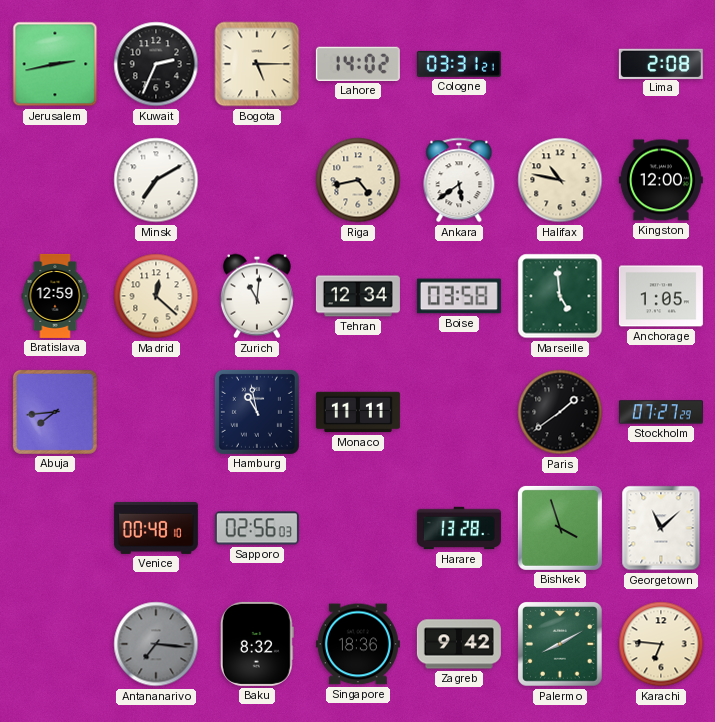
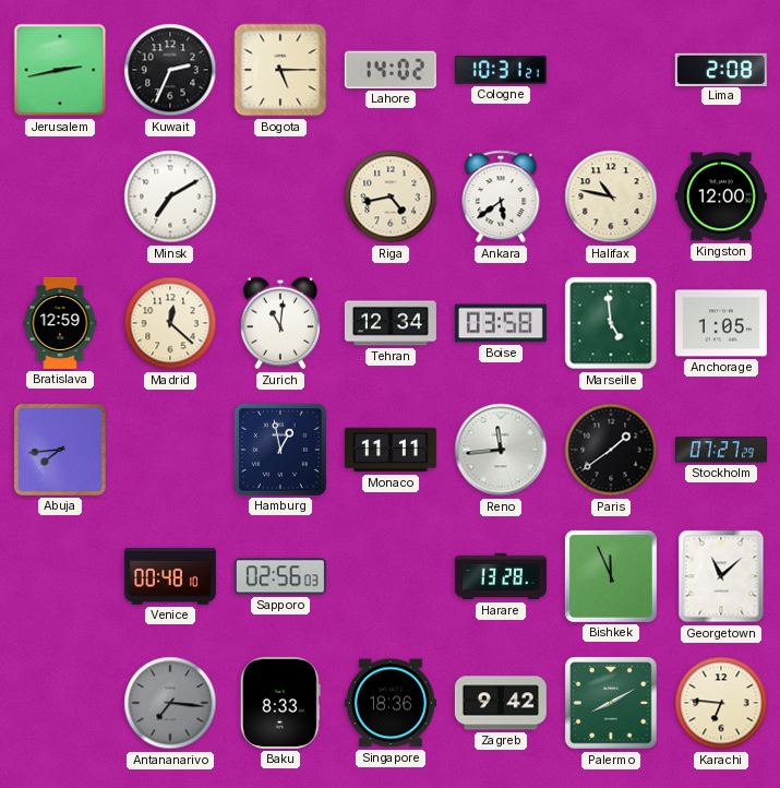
Cologne: 03:31 -> 10:31 (501, 70)
Hamburg: 10:58 -> 12:58 (280, 450)
Reno: none -> 11:44 (501, 450)
Bishkek: 3:57 -> 11:56 (611, 576)
Baku: 8:32 -> 8:33 (280, 703)
